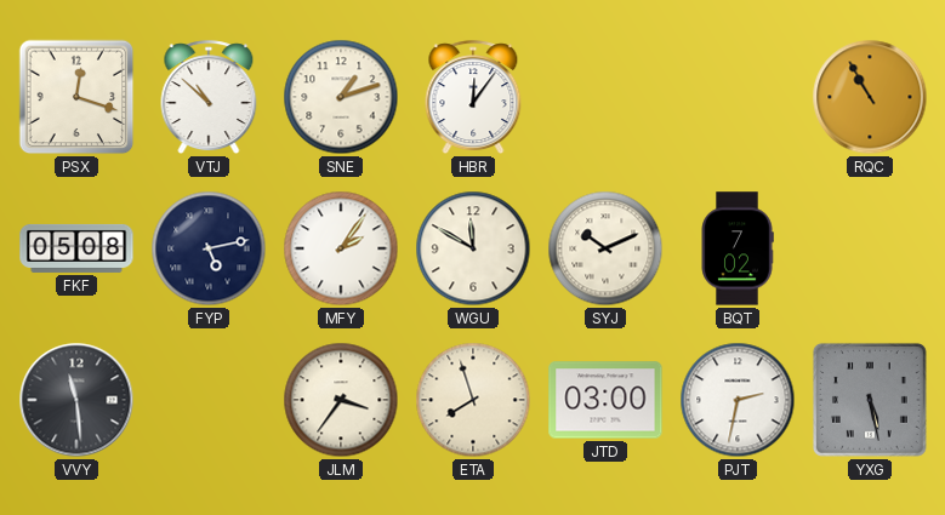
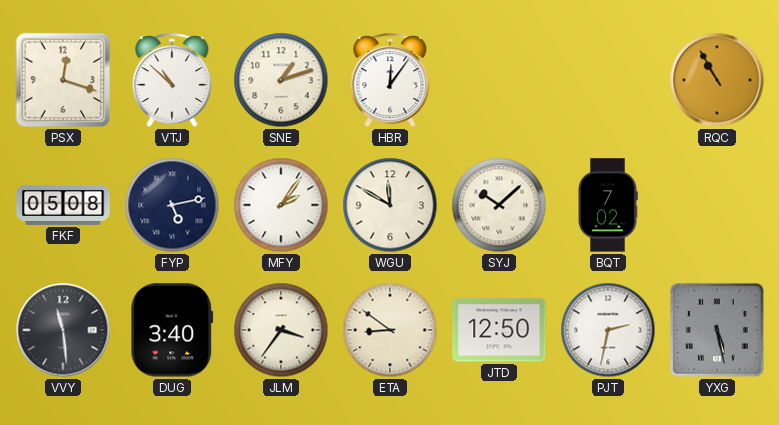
SYJ: 10:11 -> 10:08 (499, 205)
DUG: none -> 3:40 (172, 330)
ETA: 7:57 -> 8:51 (390, 330)
JTD: 03:00 -> 12:50 (499, 330)
